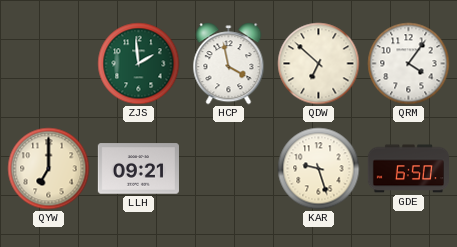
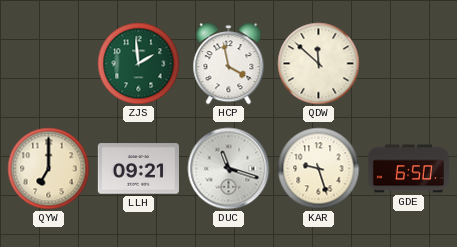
QDW: 6:52 -> 11:52 (319, 64)
QRM: 4:06 -> none (409, 64)
DUC: none -> 11:18 (229, 169)
